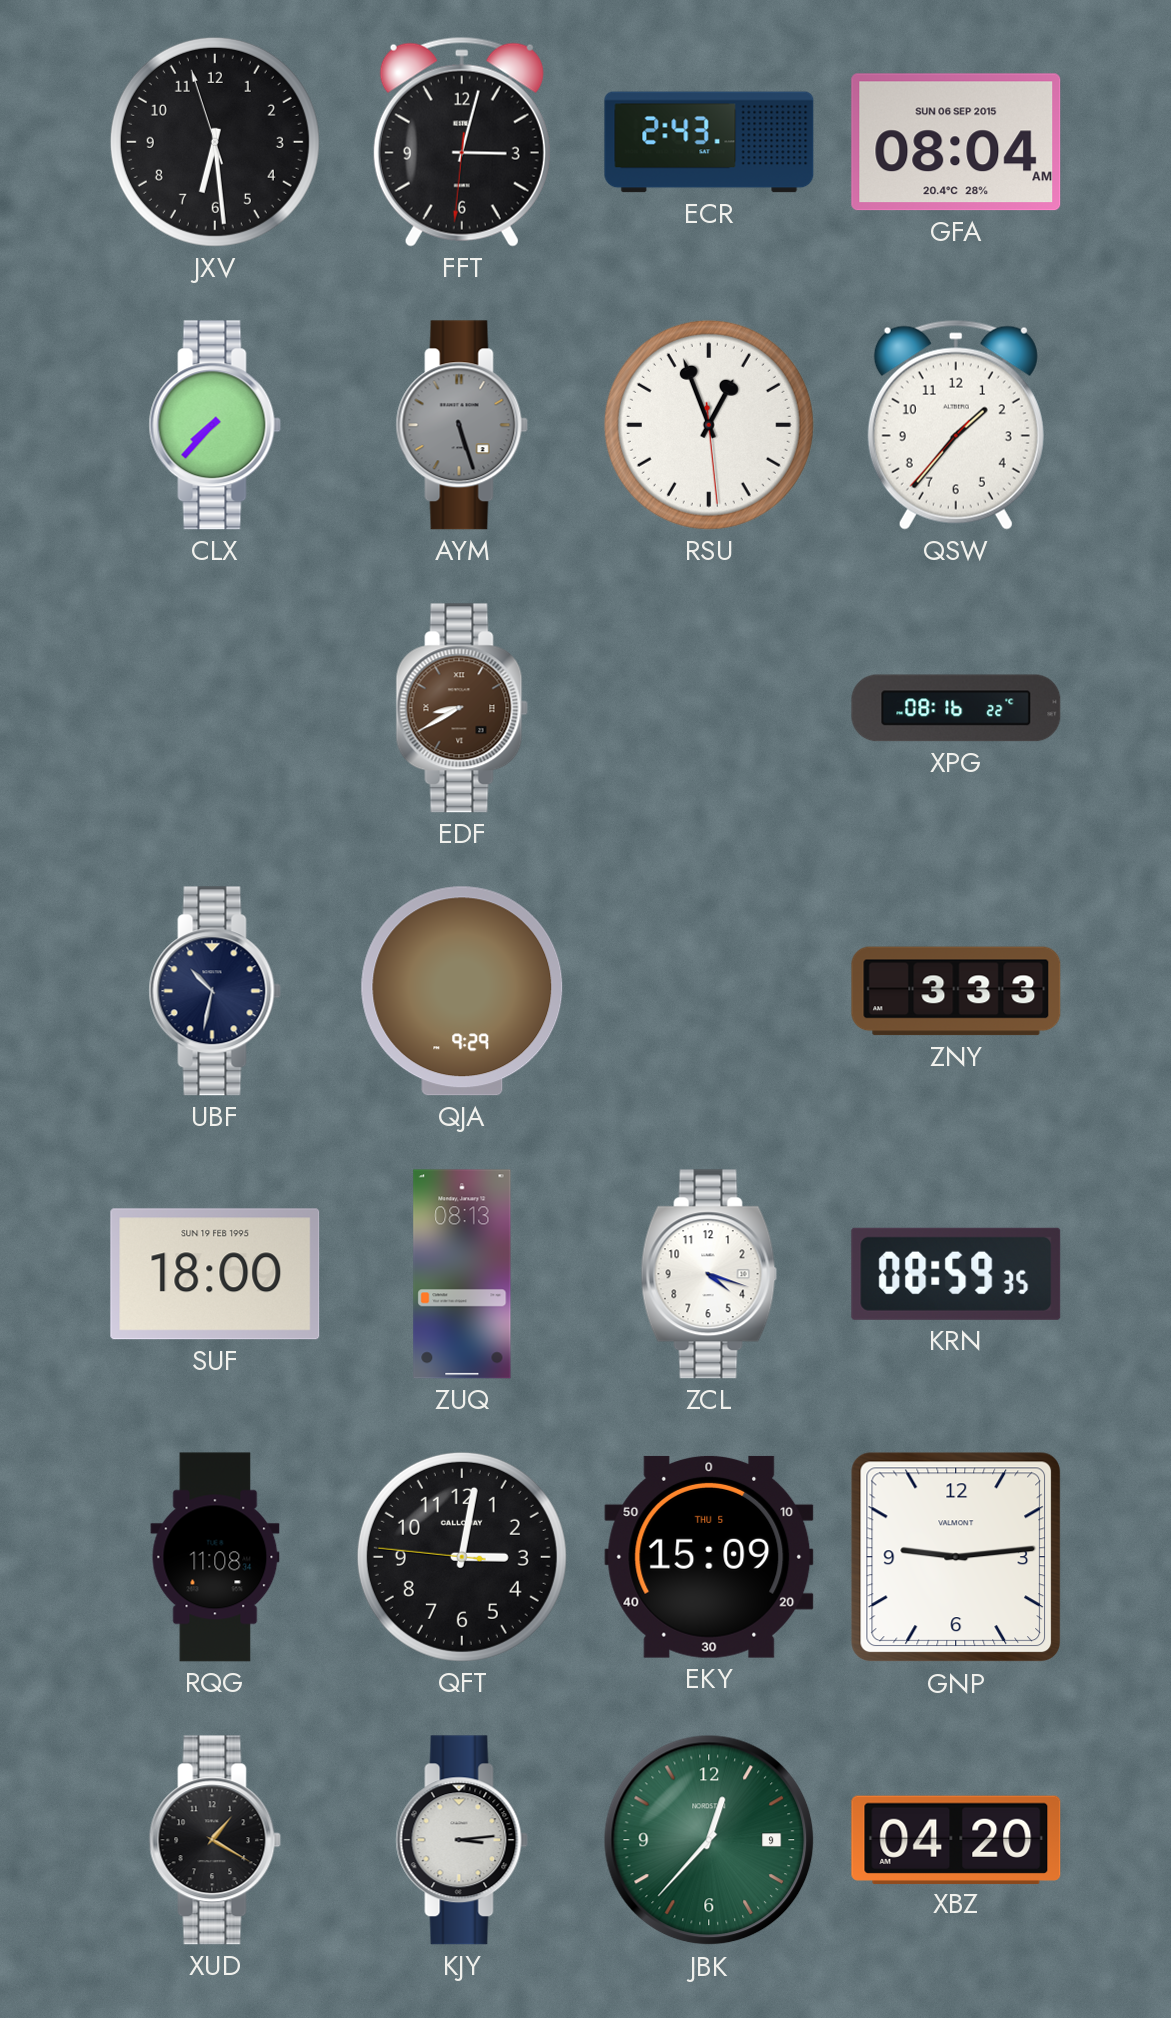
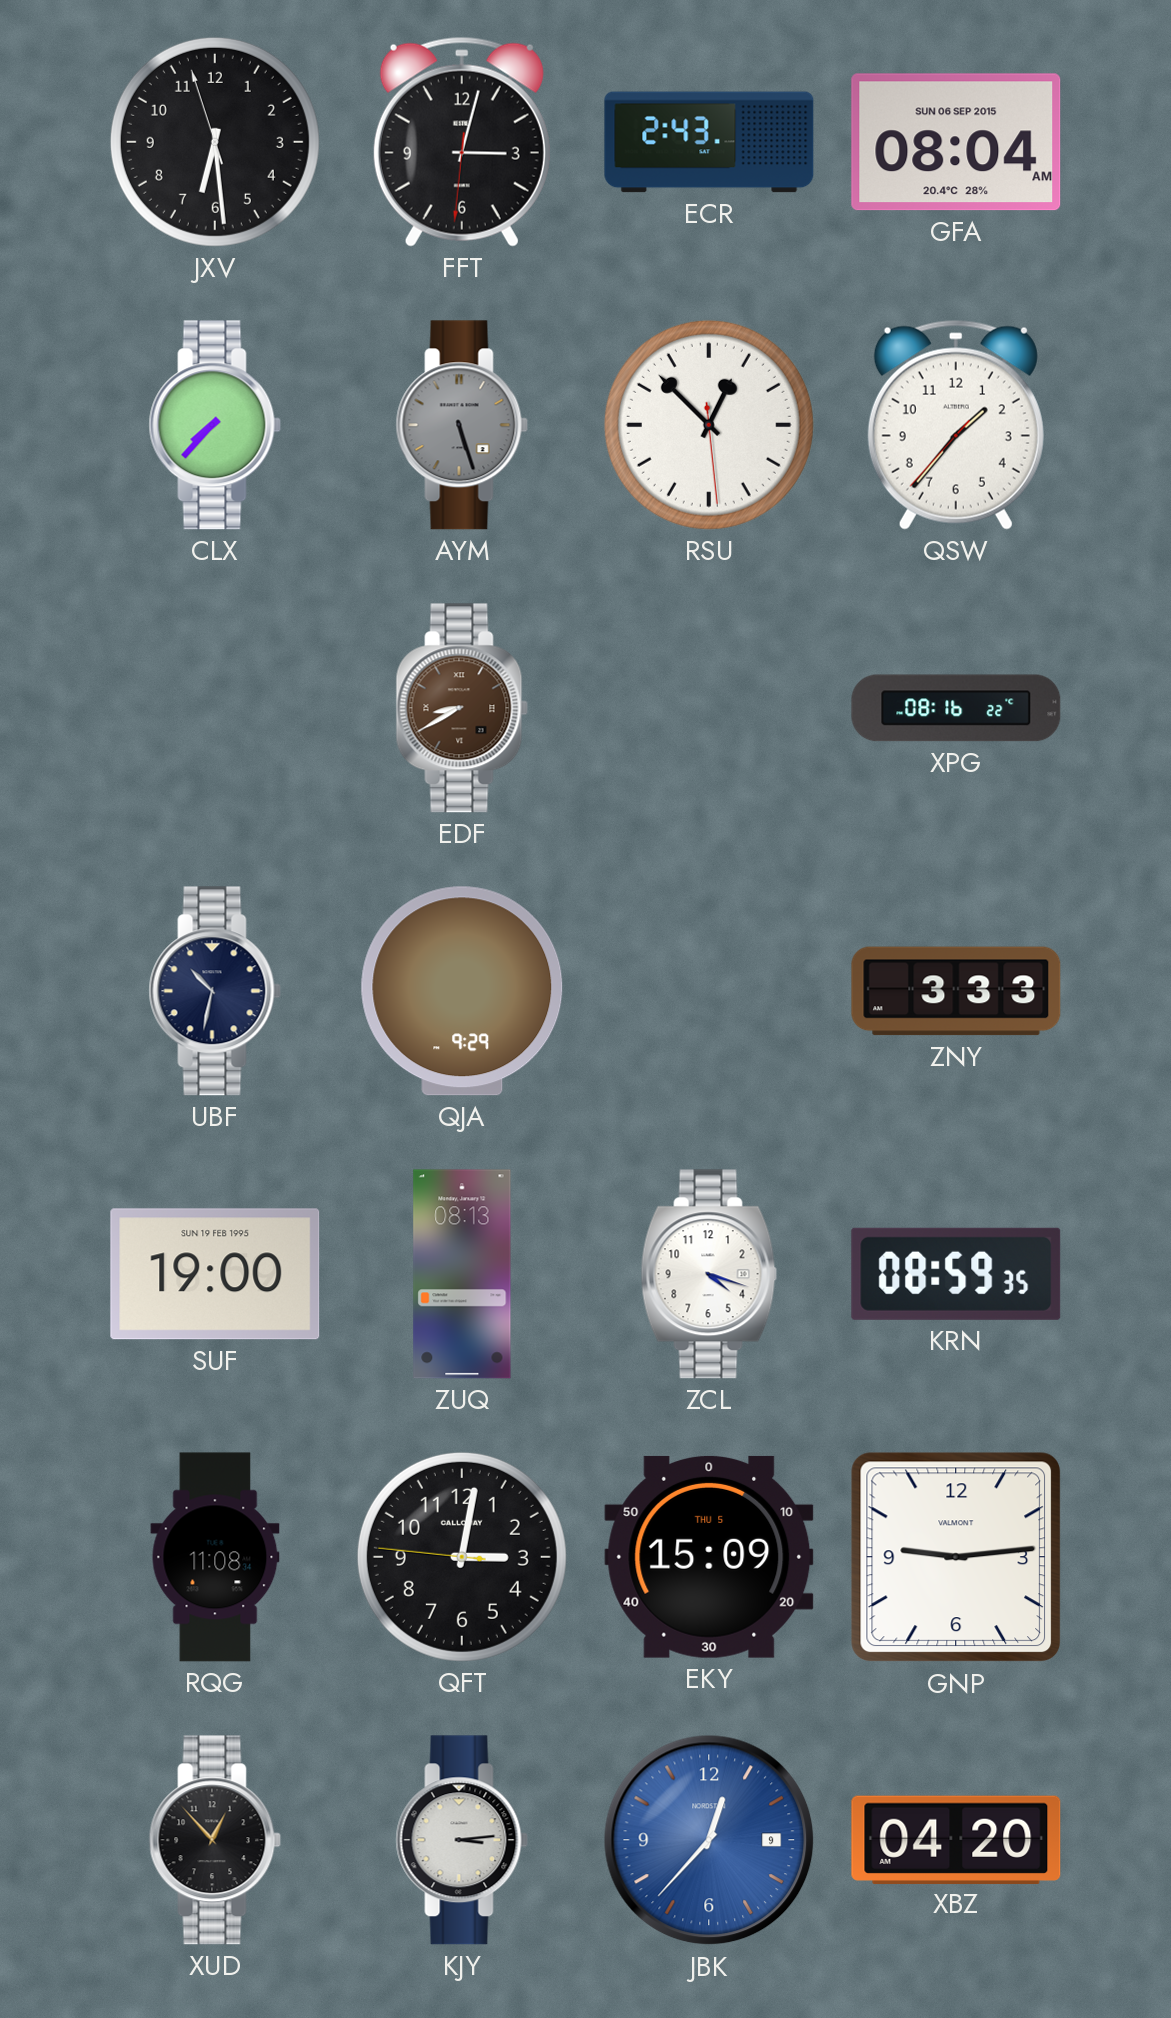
RSU: 12:56 -> 12:52 (709, 425)
SUF: 18:00 -> 19:00 (215, 1274)
XUD: 1:20 -> 12:53 (215, 1840)
JBK dial: green -> blue (709, 1840)
